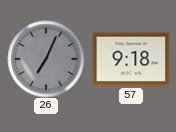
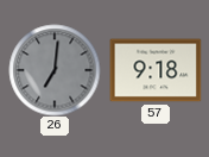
26: 7:04 -> 7:01 (55, 70)
